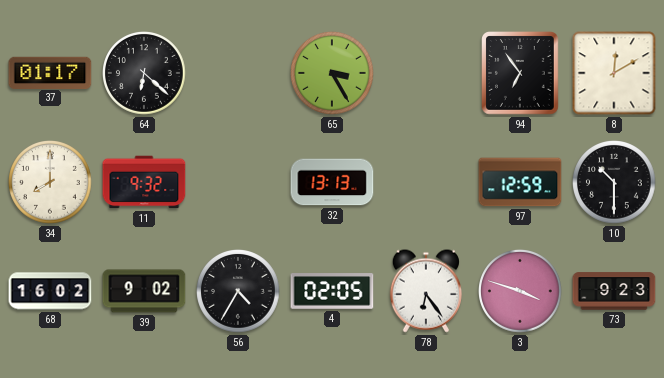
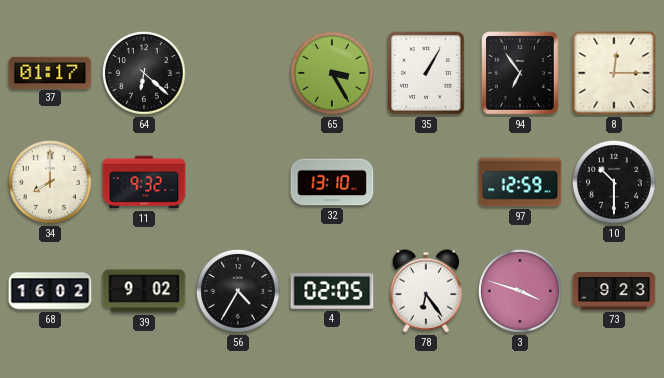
35: none -> 1:05 (427, 74)
8: 12:10 -> 12:15 (614, 73)
32: 13:13 -> 13:10 (332, 182)
